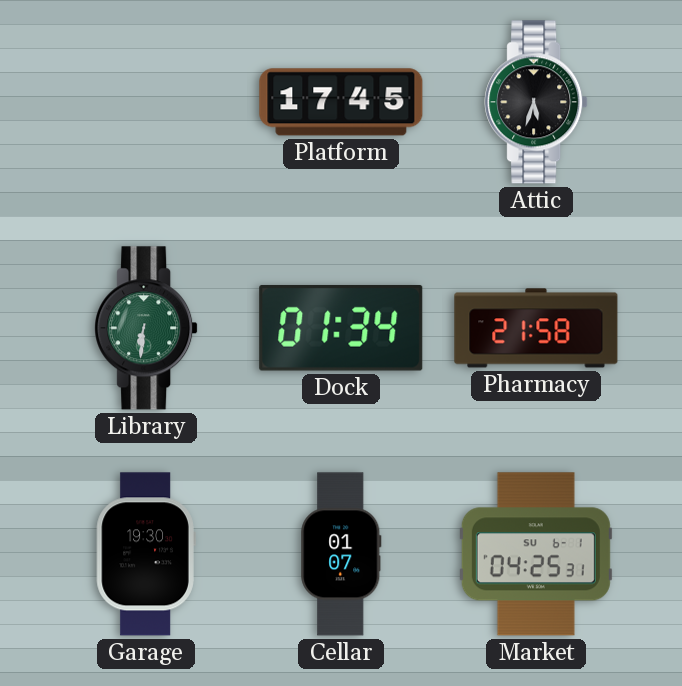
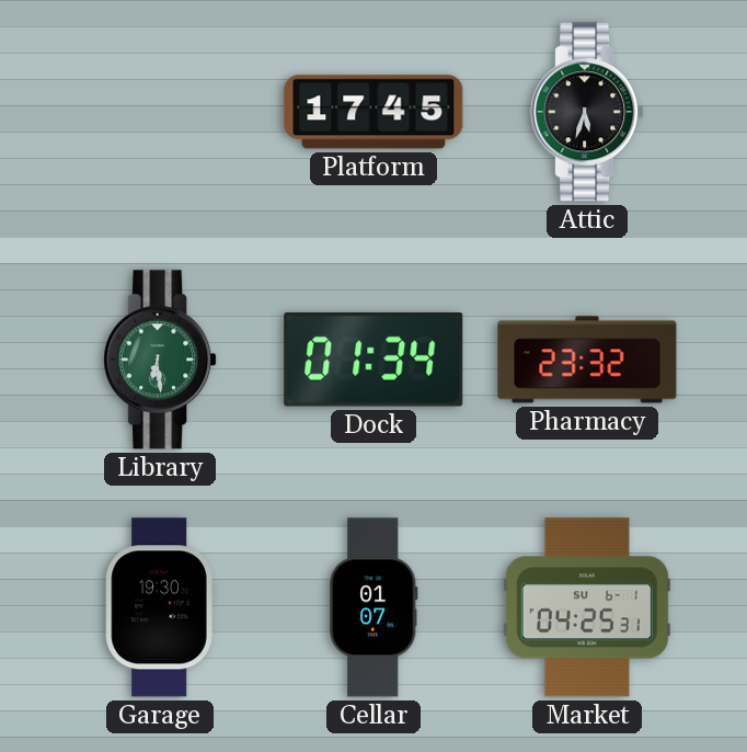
Library: 6:31 -> 6:29 (160, 360)
Pharmacy: 21:58 -> 23:32 (587, 360)
